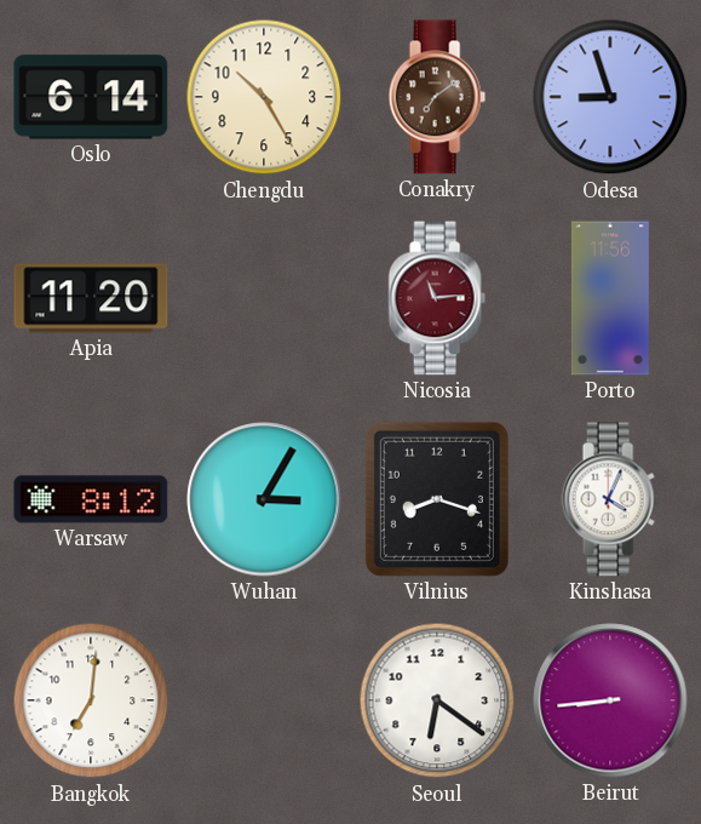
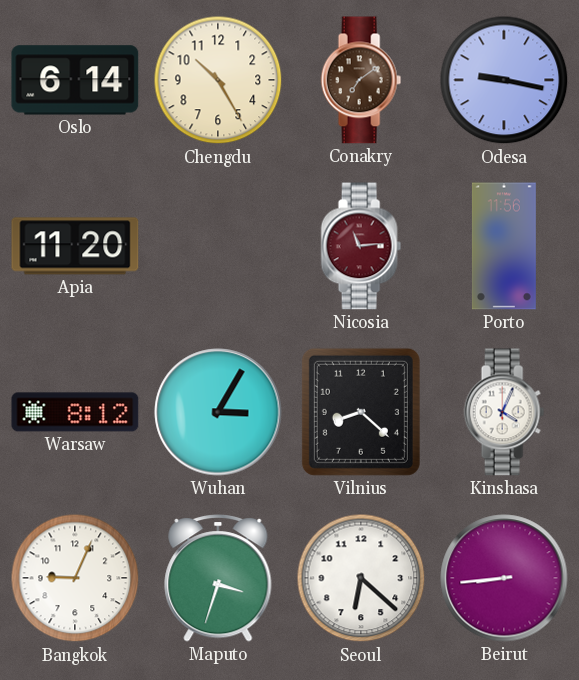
Odesa: 8:57 -> 9:17 (504, 80)
Vilnius: 8:18 -> 8:22 (361, 412)
Bangkok: 7:01 -> 9:04 (75, 578)
Maputo: none -> 3:33 (218, 578)
Seoul: 6:21 -> 6:22 (361, 578)
